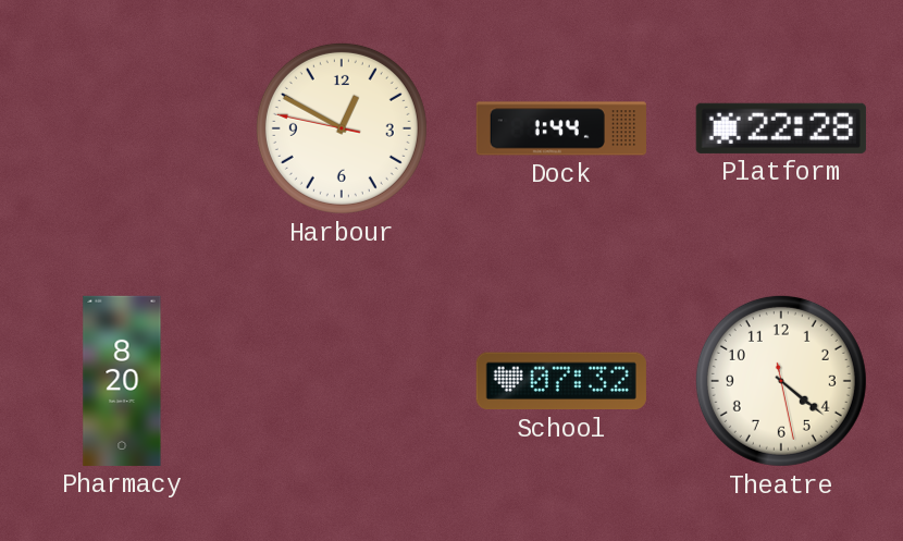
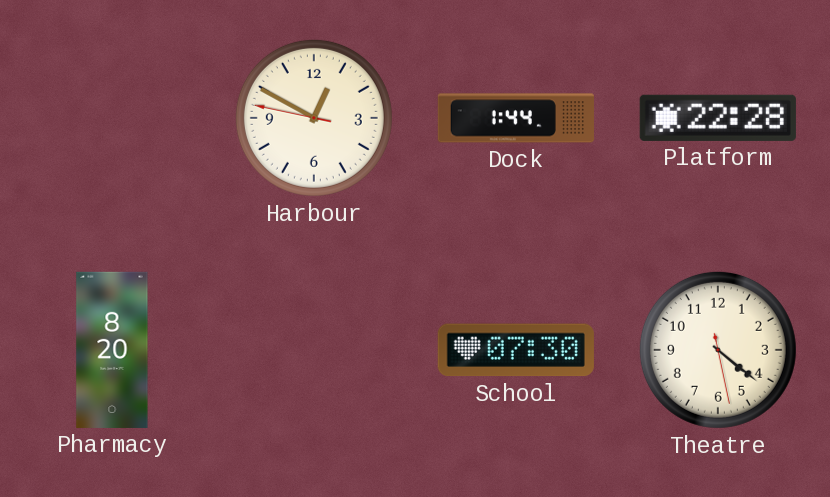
School: 07:32 -> 07:30 (516, 350)
